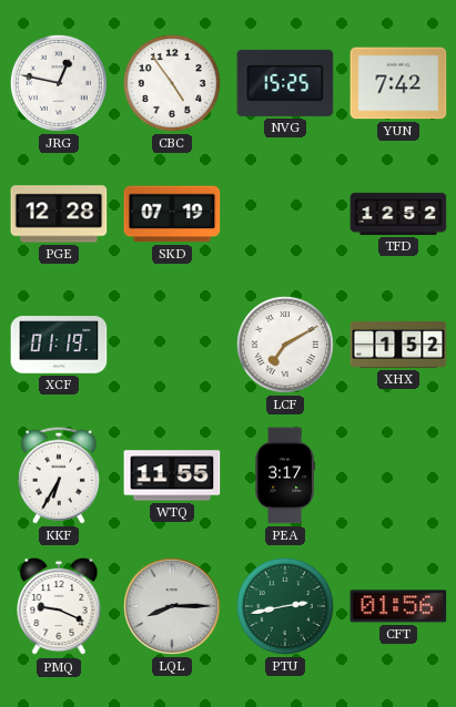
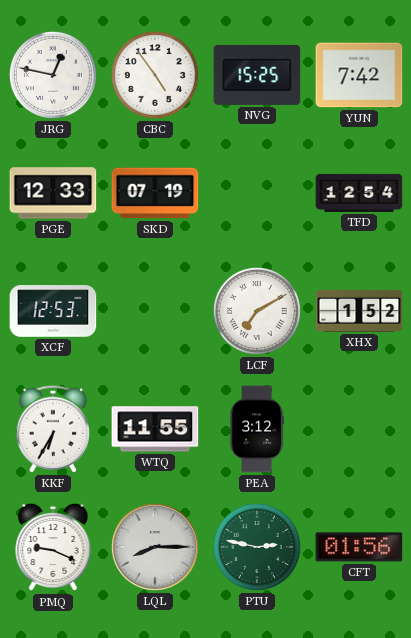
PGE: 12:28 -> 12:33 (53, 193)
TFD: 12:52 -> 12:54 (359, 193)
XCF: 01:19 -> 12:53 (53, 311)
PEA: 3:17 -> 3:12 (256, 429)
PTU: 2:43 -> 2:47 (257, 547)
